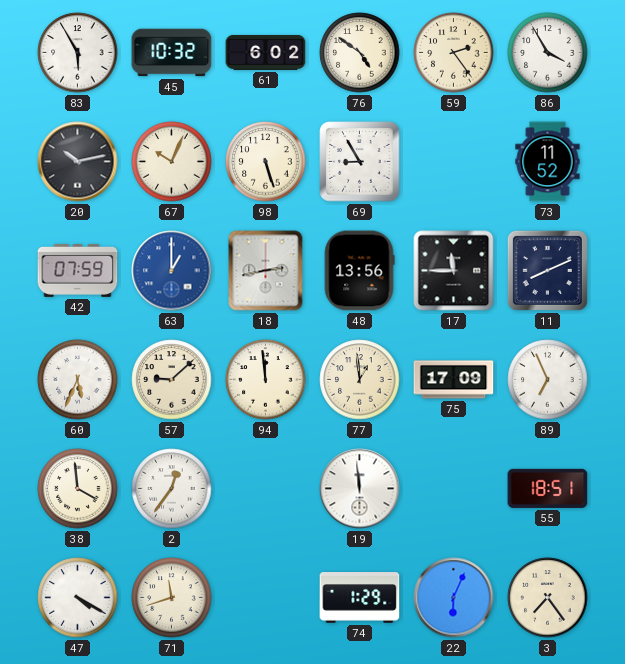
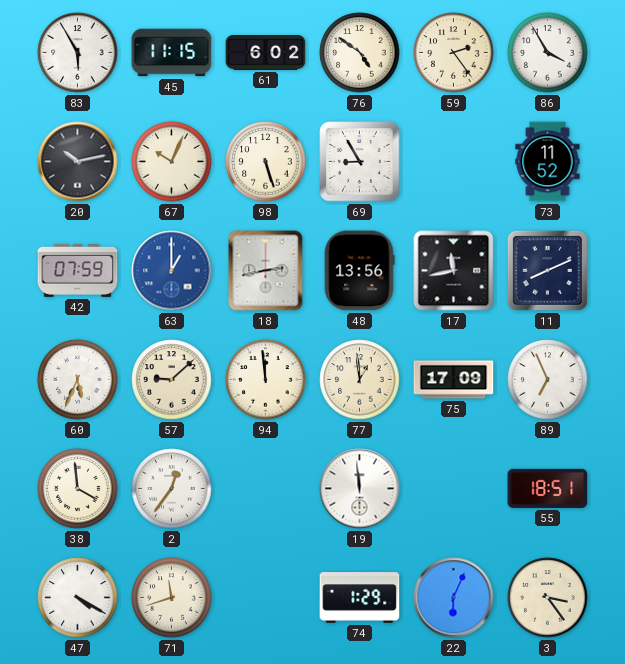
45: 10:32 -> 11:15 (172, 53)
17: 11:45 -> 11:43 (454, 271)
3: 7:24 -> 3:24 (548, 598)
